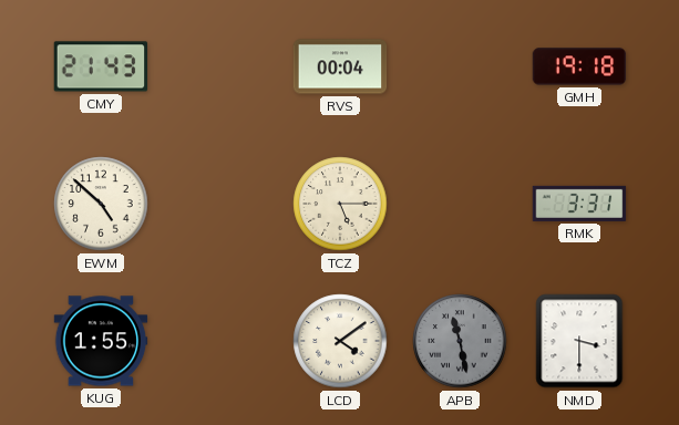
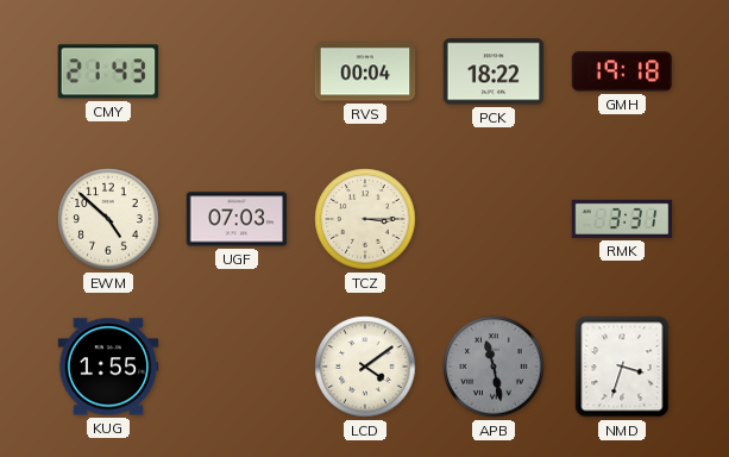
PCK: none -> 18:22 (494, 71)
UGF: none -> 07:03 (237, 219)
TCZ: 5:15 -> 3:15 (365, 219)
NMD: 3:30 -> 3:33 (622, 367)
